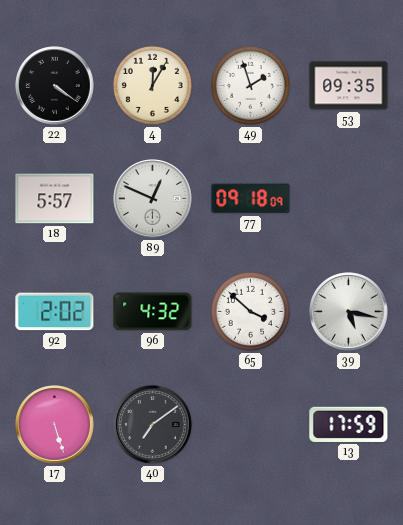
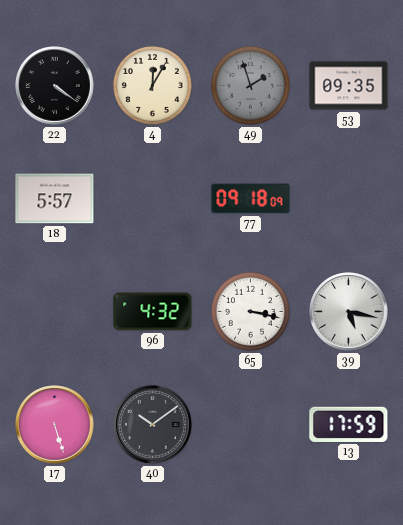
49 dial: white -> grey (250, 85)
89: 12:49 -> none (153, 199)
92: 2:02 -> none (55, 312)
65: 3:52 -> 3:17 (250, 311)
40: 7:09 -> 10:09 (153, 425)
